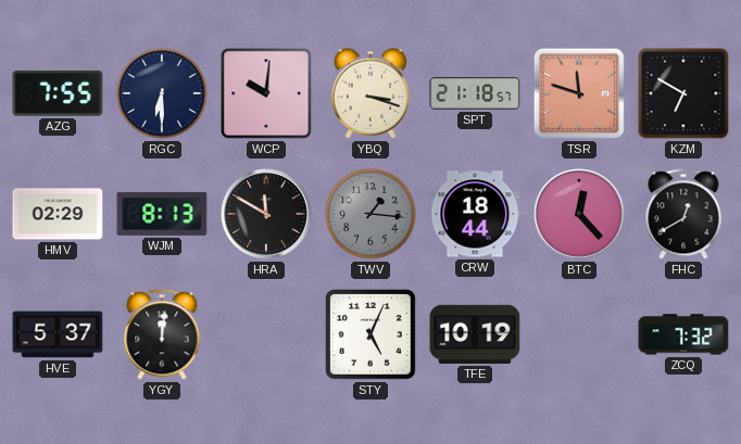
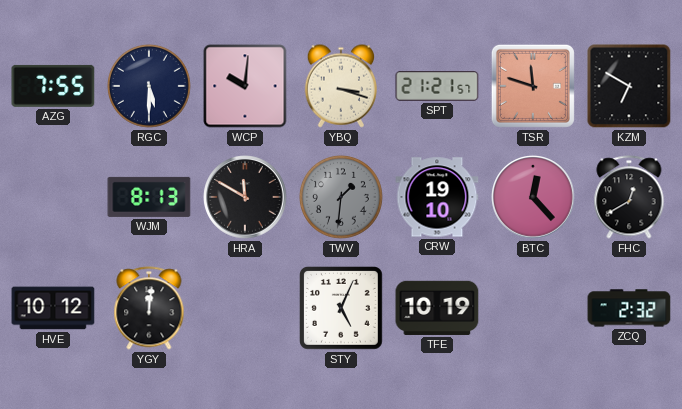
RGC: 6:30 -> 5:30 (149, 86)
SPT: 21:18 -> 21:21 (437, 86)
HMV: 02:29 -> none (58, 214)
TWV: 1:16 -> 1:31 (341, 197)
CRW: 18:44 -> 19:10 (437, 197)
HVE: 5:37 -> 10:12 (53, 308)
ZCQ: 7:32 -> 2:32 (629, 308)
